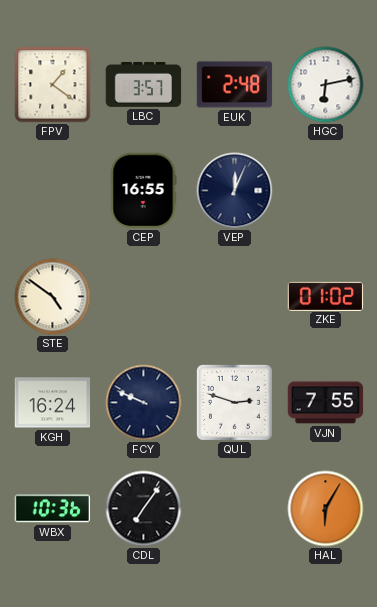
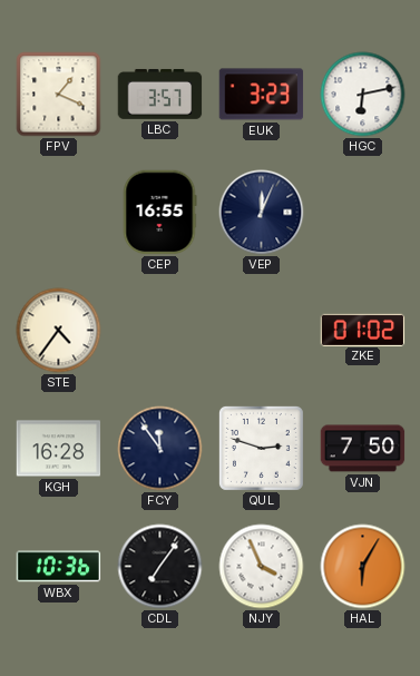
FPV: 1:21 -> 1:19 (59, 95)
EUK: 2:48 -> 3:23 (262, 95)
STE: 4:51 -> 4:36 (59, 331)
KGH: 16:24 -> 16:28 (59, 449)
FCY: 9:49 -> 11:54 (160, 449)
VJN: 7:55 -> 7:50 (363, 449)
NJY: none -> 3:56 (262, 567)
